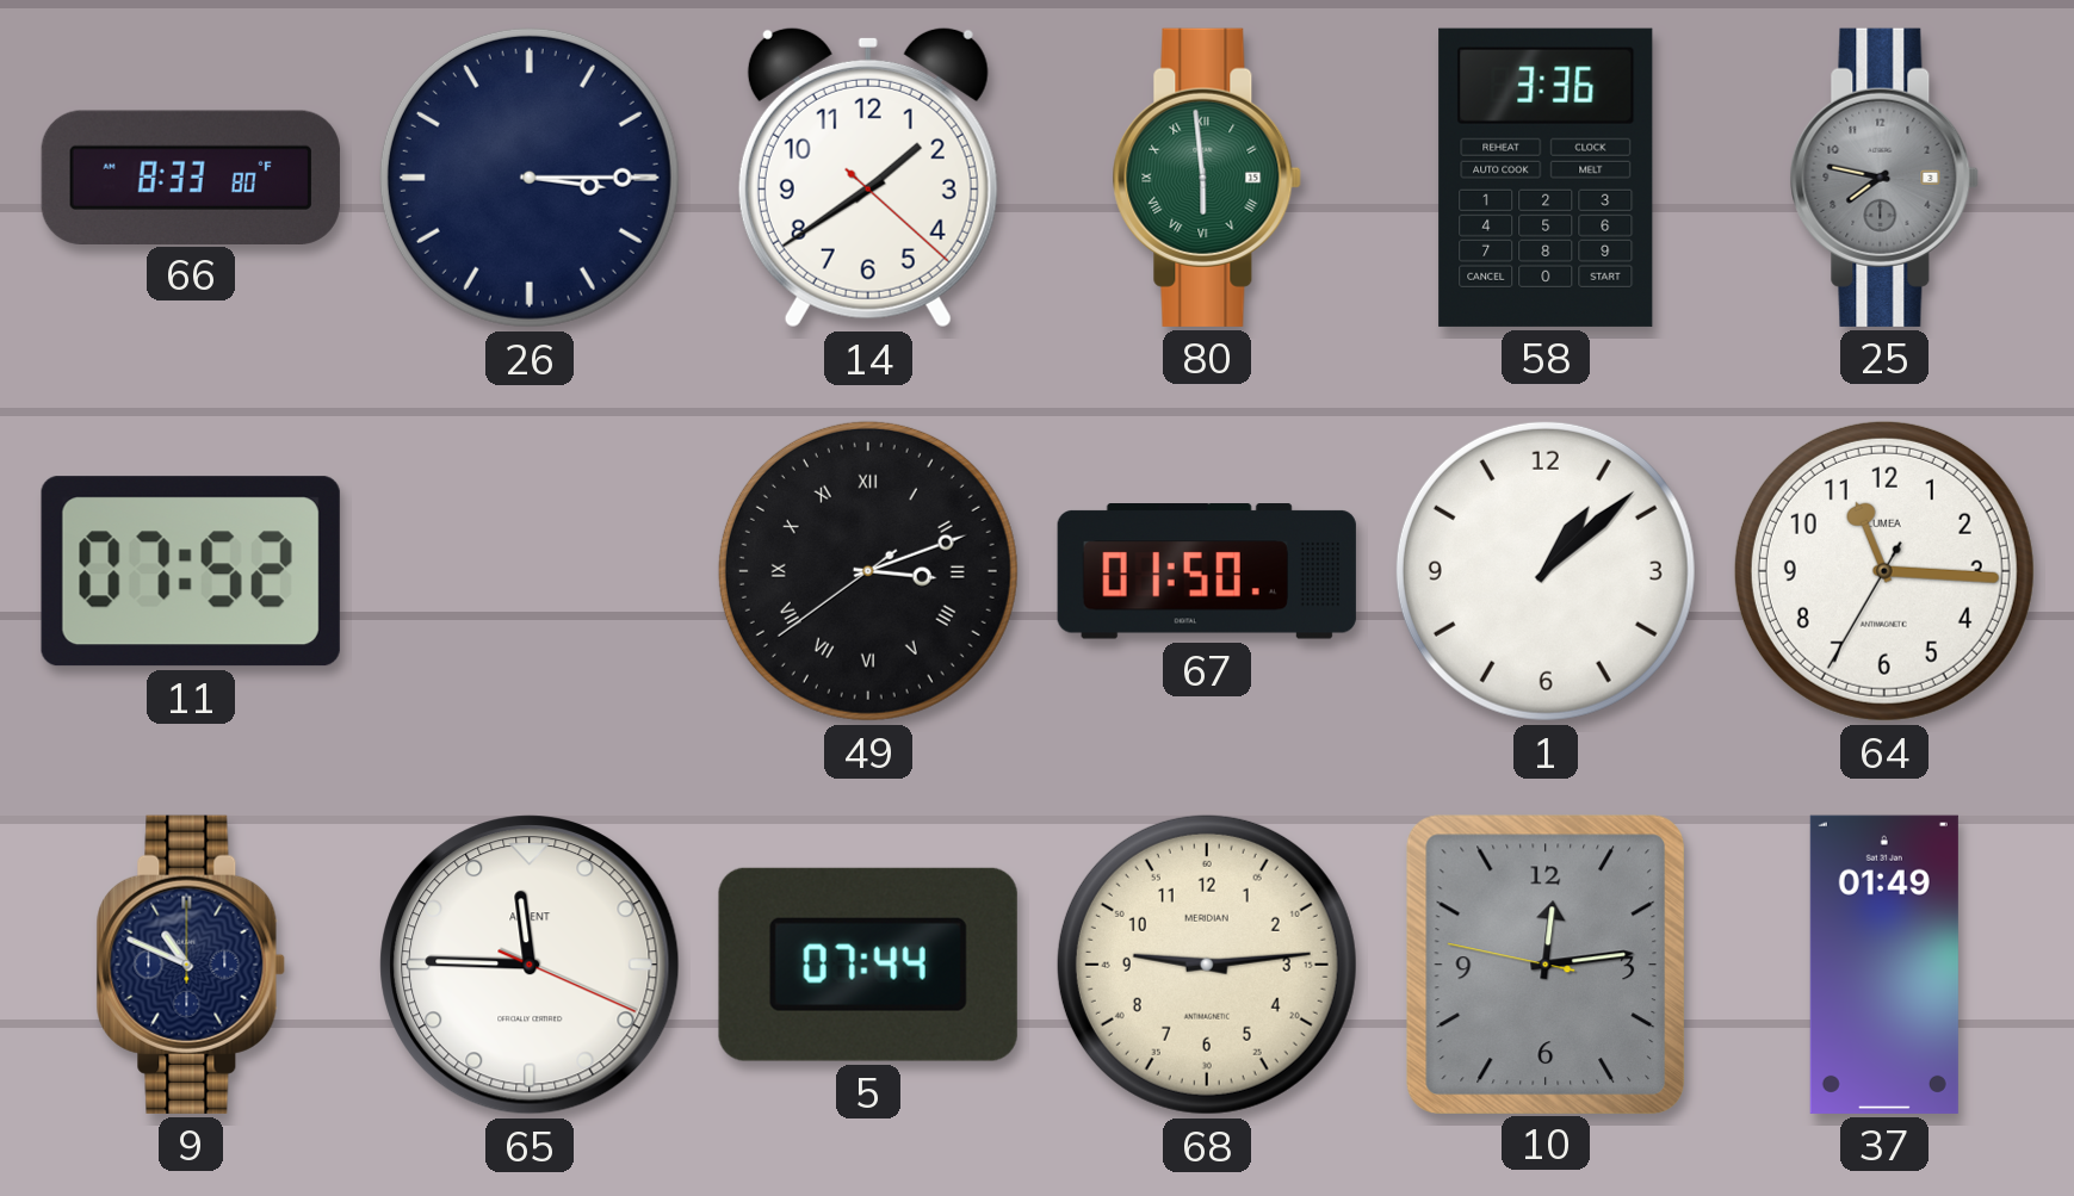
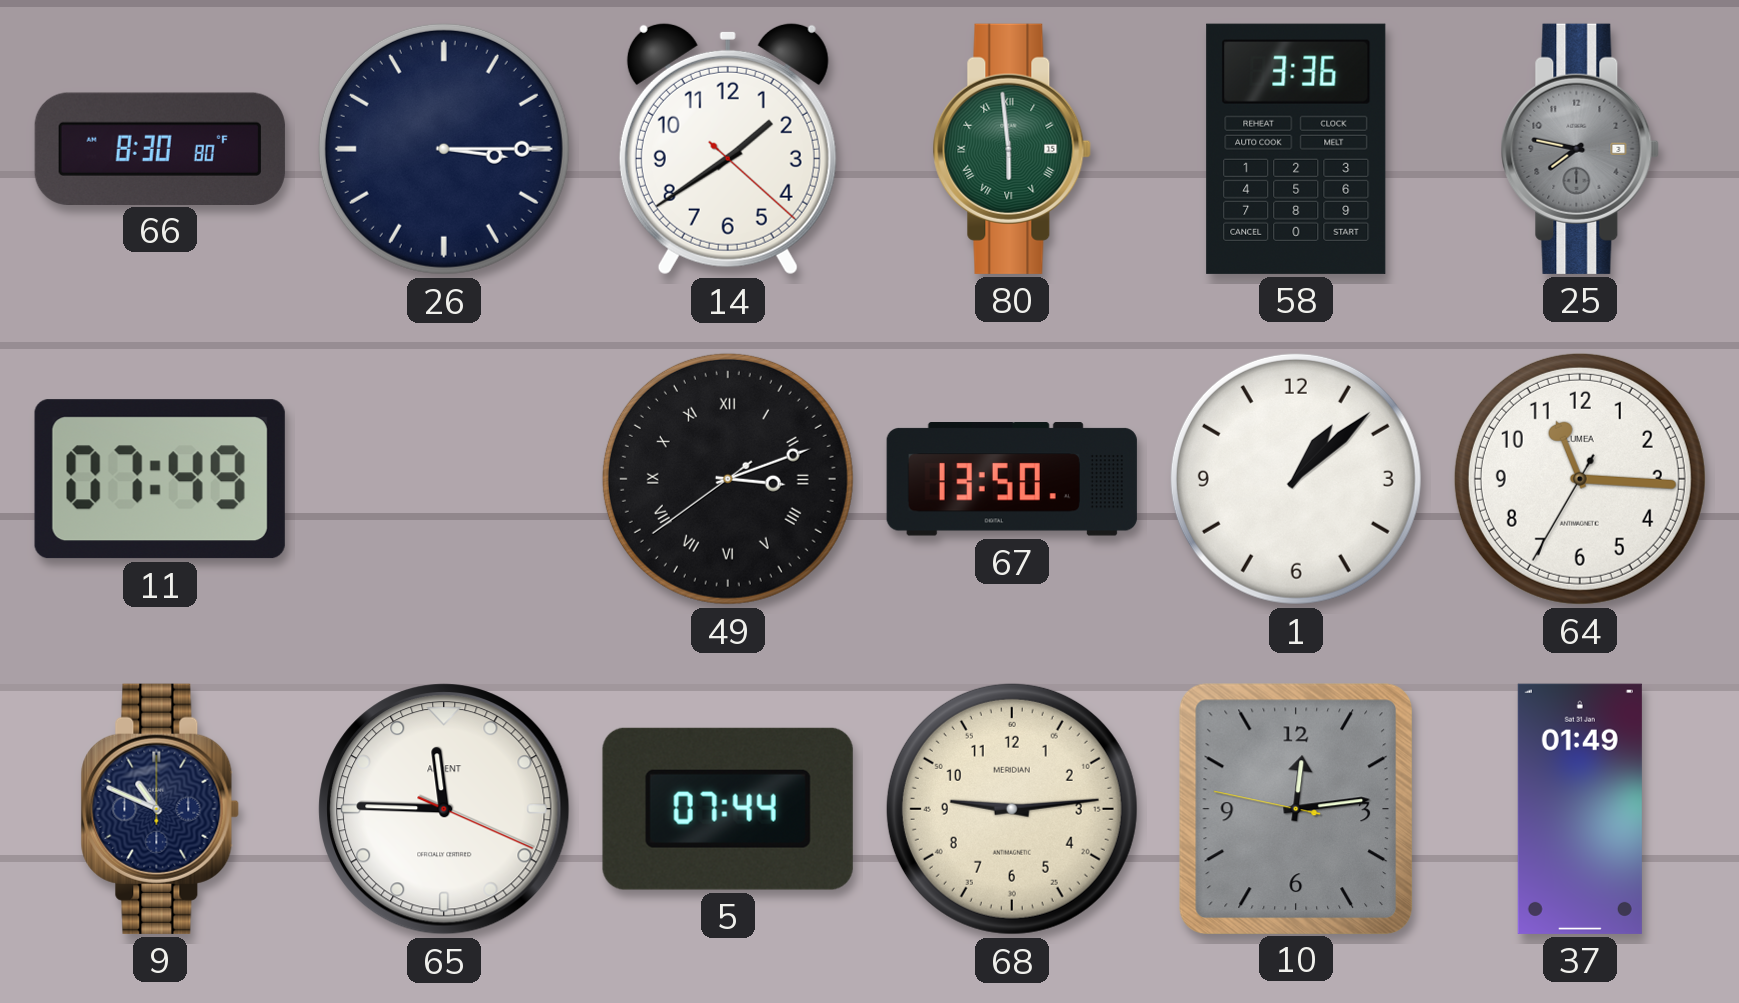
66: 8:33 -> 8:30 (160, 148)
11: 07:52 -> 07:49 (160, 479)
67: 01:50 -> 13:50 (1012, 480)
